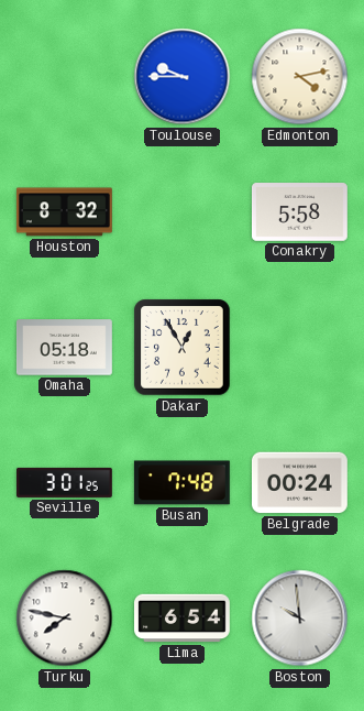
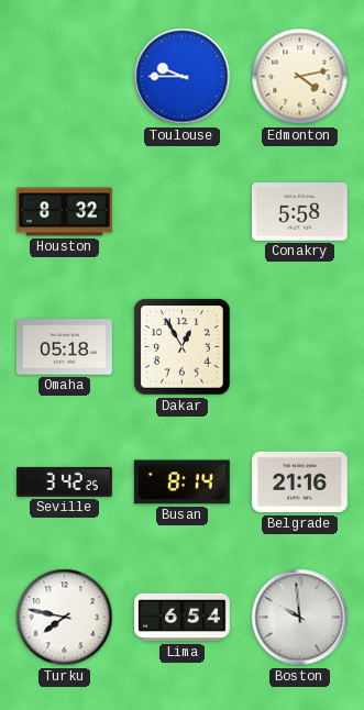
Seville: 3:01 -> 3:42 (65, 481)
Busan: 7:48 -> 8:14 (181, 482)
Belgrade: 00:24 -> 21:16 (299, 482)
